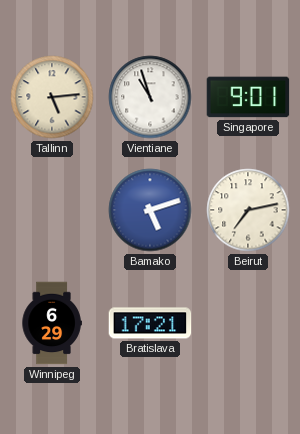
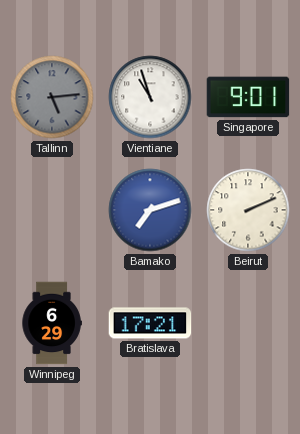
Tallinn dial: cream -> grey (52, 97)
Bamako: 5:12 -> 7:12 (150, 210)
Beirut: 7:13 -> 2:11 (248, 210)
